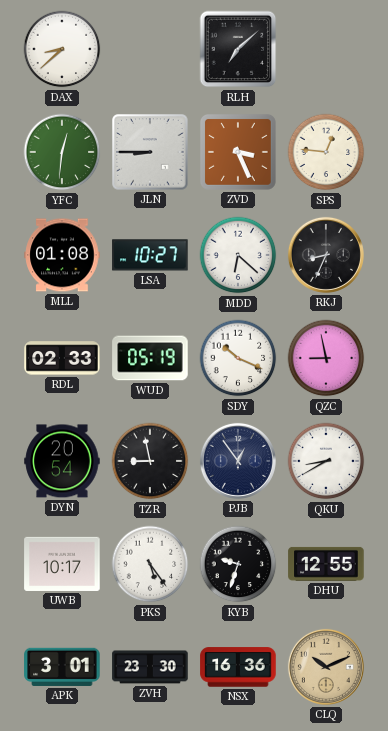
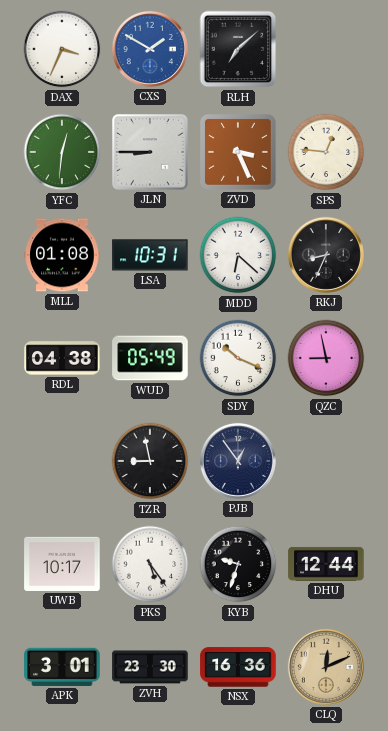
DAX: 8:38 -> 3:34 (62, 49)
CXS: none -> 1:50 (150, 49)
LSA: 10:27 -> 10:31 (150, 255)
RDL: 02:33 -> 04:38 (62, 358)
WUD: 05:19 -> 05:49 (150, 358)
DYN: 20:54 -> none (62, 461)
QKU: 8:40 -> none (326, 461)
DHU: 12:55 -> 12:44 (326, 564)
CLQ: 10:11 -> 12:11 (326, 667)
